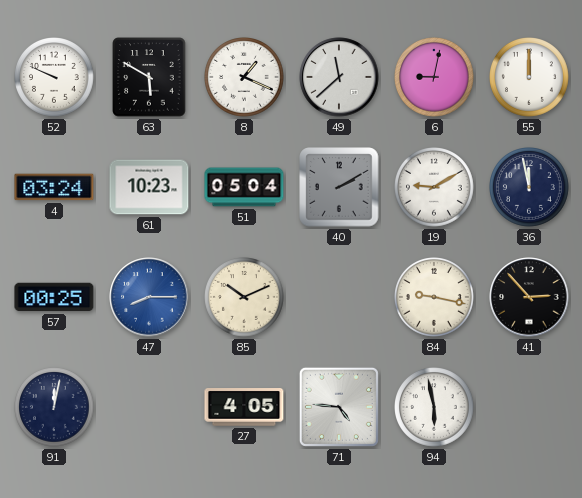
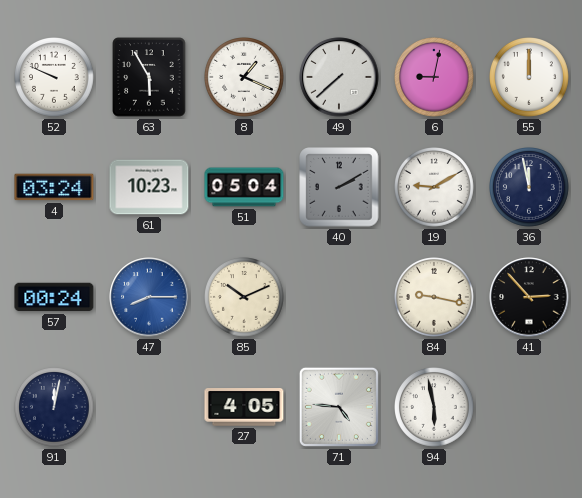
63: 5:50 -> 5:55 (149, 77)
49: 11:38 -> 7:38 (339, 77)
57: 00:25 -> 00:24 (54, 297)
